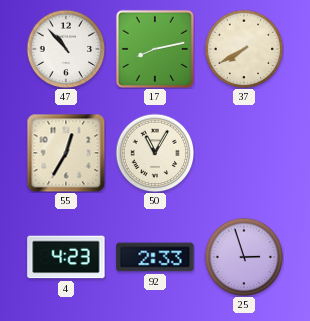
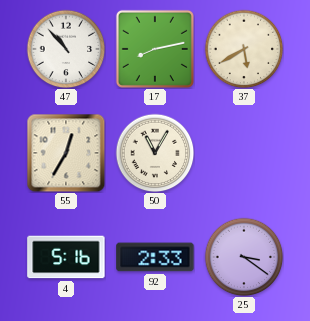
37: 7:40 -> 5:40 (244, 49)
4: 4:23 -> 5:16 (66, 257)
25: 2:57 -> 3:21 (244, 257)
